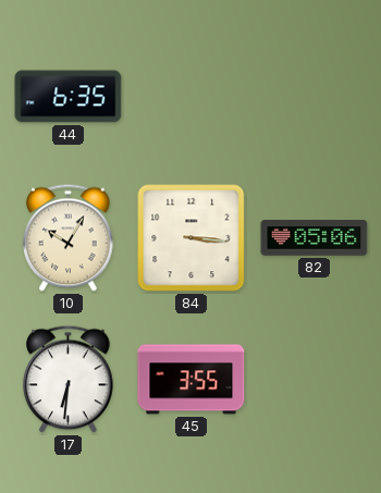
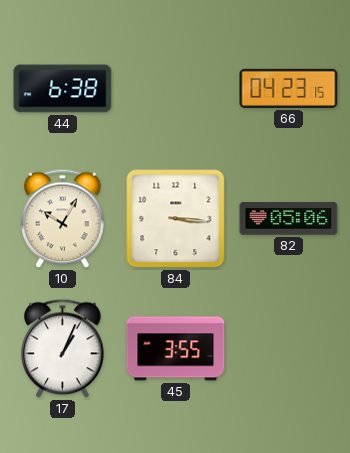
44: 6:35 -> 6:38 (63, 89)
66: none -> 04:23 (289, 88)
17: 6:31 -> 1:04 (63, 349)
